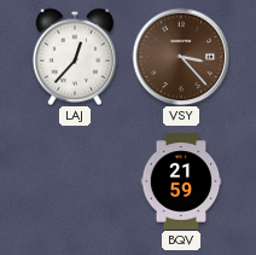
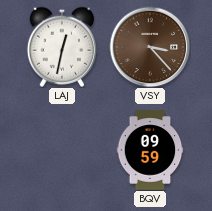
LAJ: 12:37 -> 12:32 (62, 47)
BQV: 21:59 -> 09:59 (150, 150)
